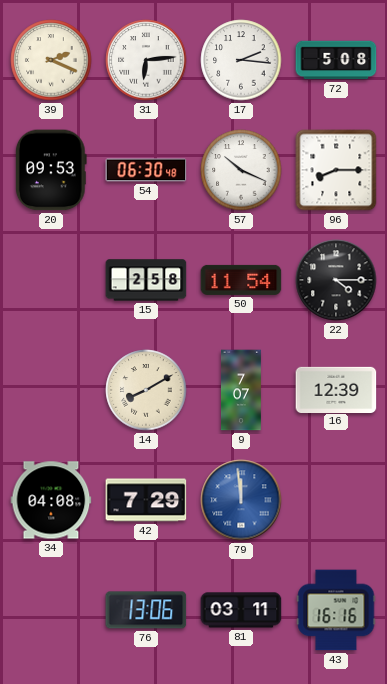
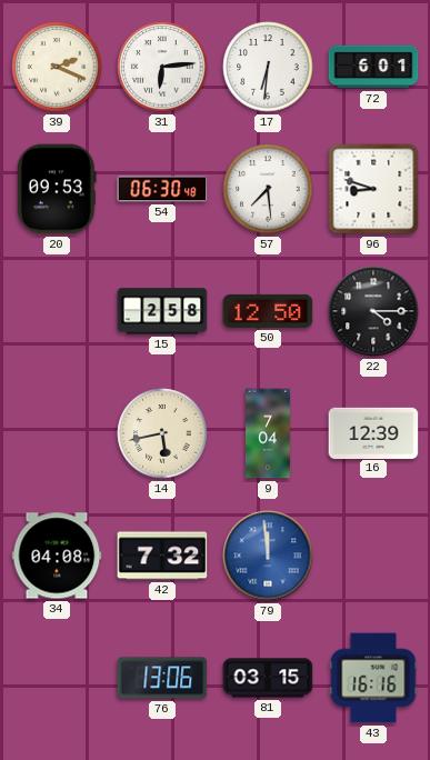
17: 2:16 -> 6:31 (268, 67)
72: 5:08 -> 6:01 (373, 67)
57: 10:19 -> 7:29 (268, 189)
96: 8:15 -> 8:48 (373, 189)
50: 11:54 -> 12:50 (268, 311)
14: 8:10 -> 5:43 (162, 433)
9: 7:07 -> 7:04 (268, 433)
42: 7:29 -> 7:32 (162, 556)
81: 03:11 -> 03:15 (268, 678)
